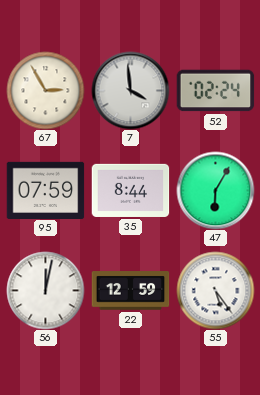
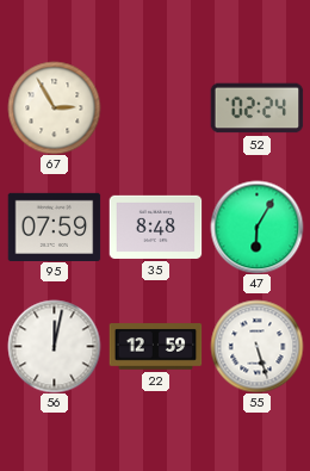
7: 3:59 -> none (130, 90)
35: 8:44 -> 8:48 (155, 227)
55: 5:24 -> 5:27 (256, 346)
